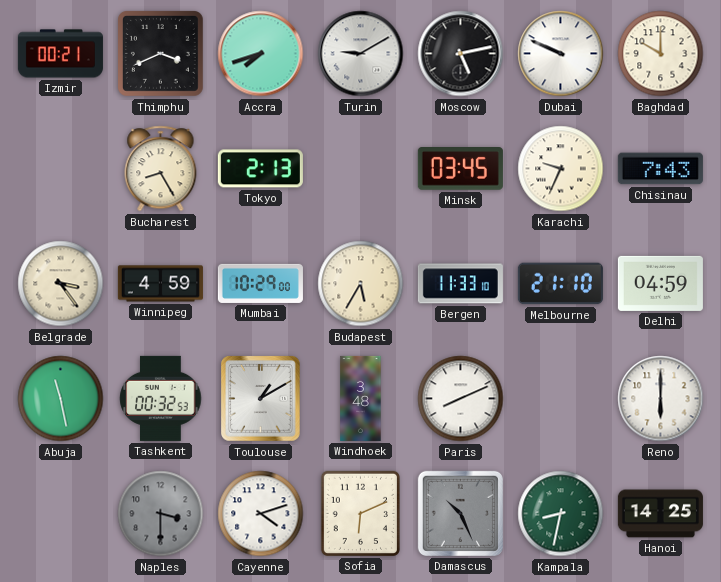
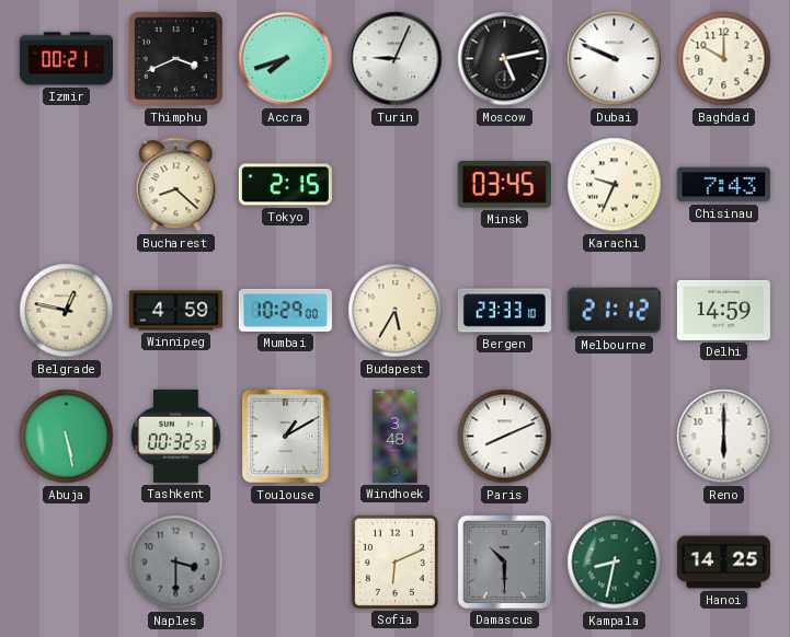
Turin: 9:10 -> 9:04 (396, 59)
Bucharest: 8:25 -> 8:22 (176, 185)
Tokyo: 2:13 -> 2:15 (285, 185)
Belgrade: 3:24 -> 12:47 (67, 311)
Bergen: 11:33 -> 23:33 (504, 311)
Melbourne: 21:10 -> 21:12 (614, 311)
Delhi: 04:59 -> 14:59 (723, 310)
Abuja: 11:28 -> 5:28 (67, 437)
Cayenne: 4:12 -> none (261, 514)
Damascus: 10:26 -> 10:30 (504, 561)
